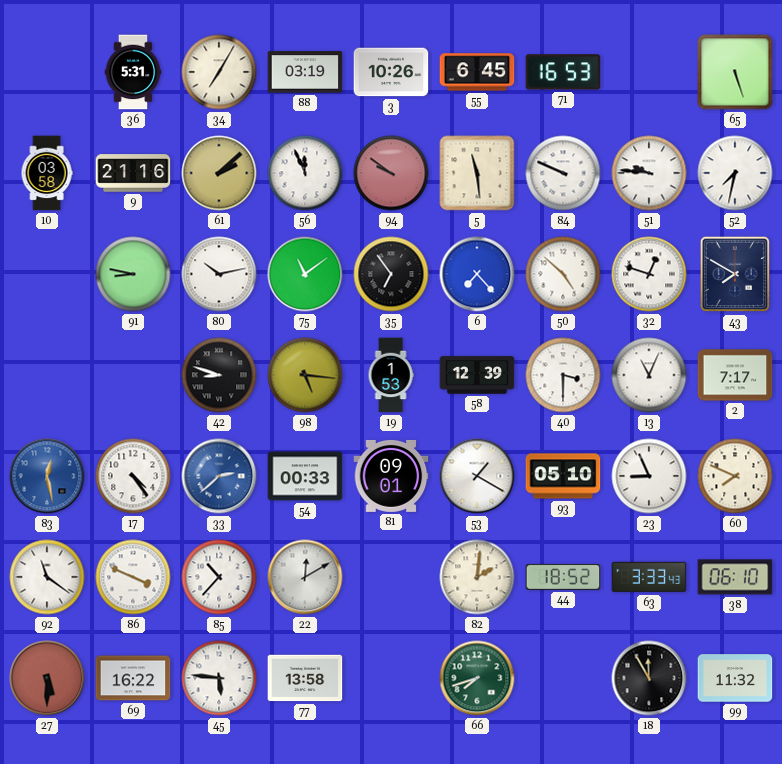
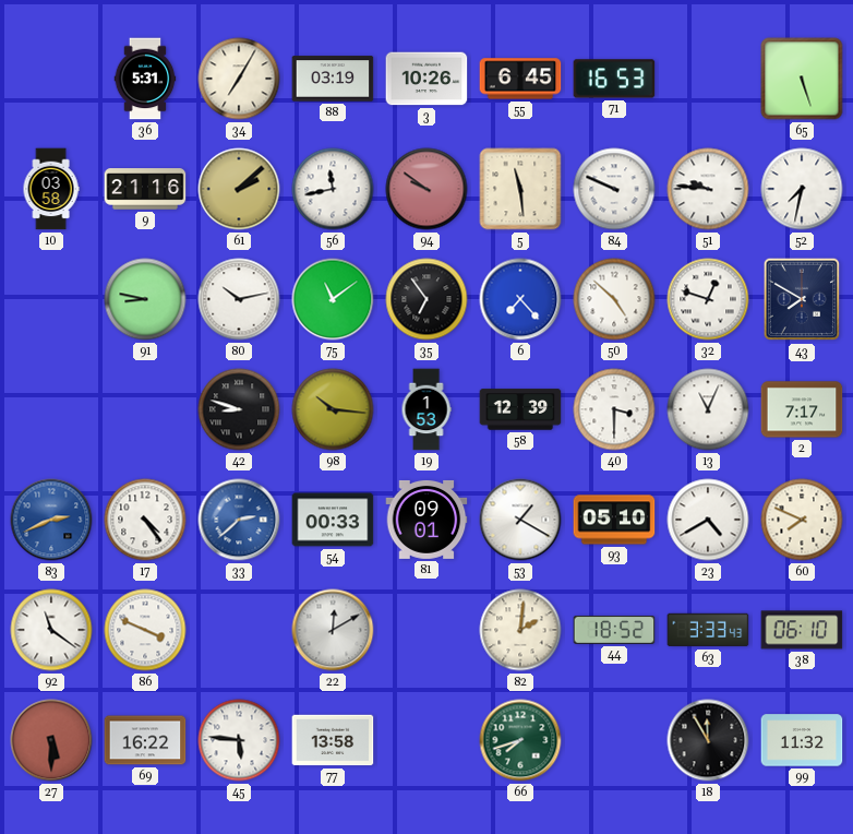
56: 11:56 -> 11:43 (333, 189)
98: 5:16 -> 10:16 (333, 409)
83: 12:28 -> 2:41 (51, 520)
23: 8:56 -> 4:40 (708, 520)
85: 10:37 -> none (219, 577)
